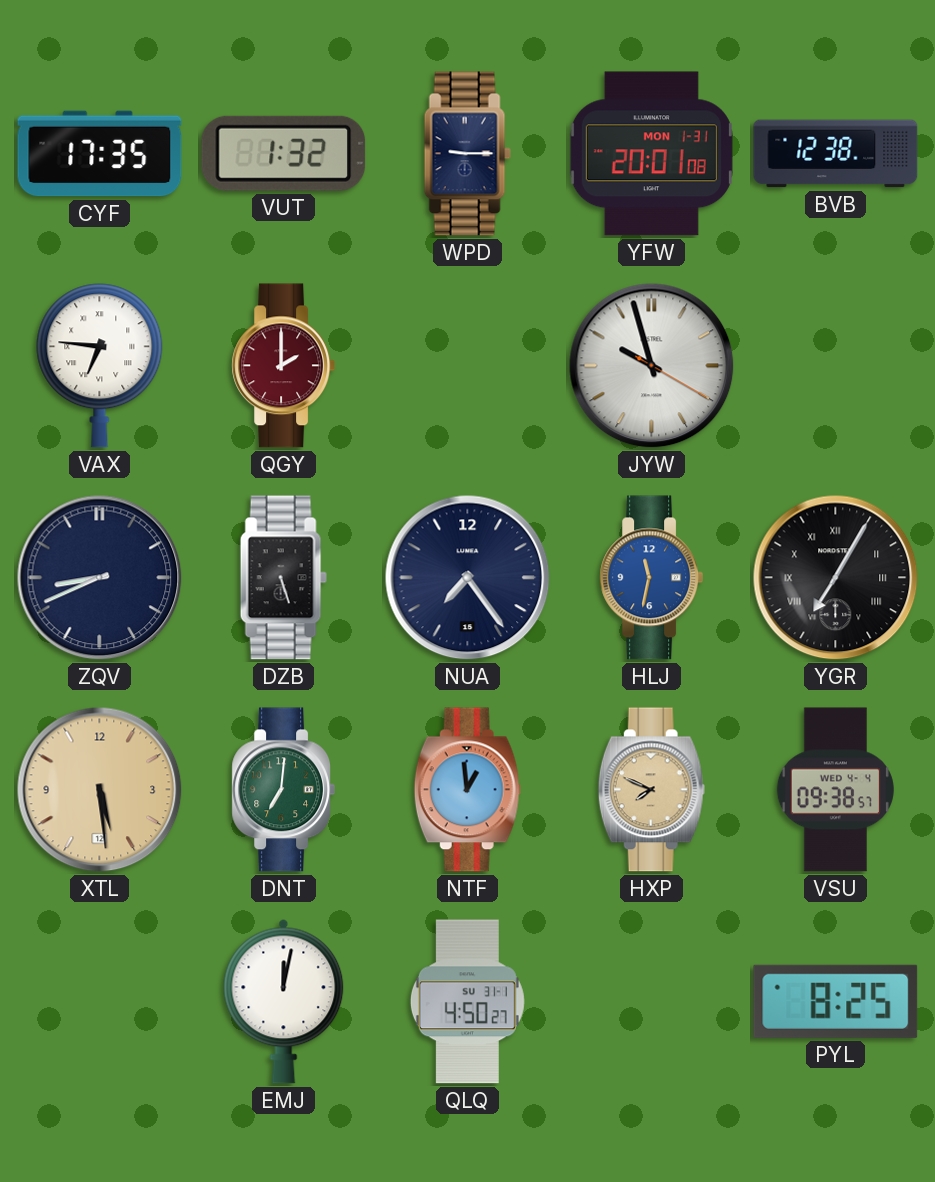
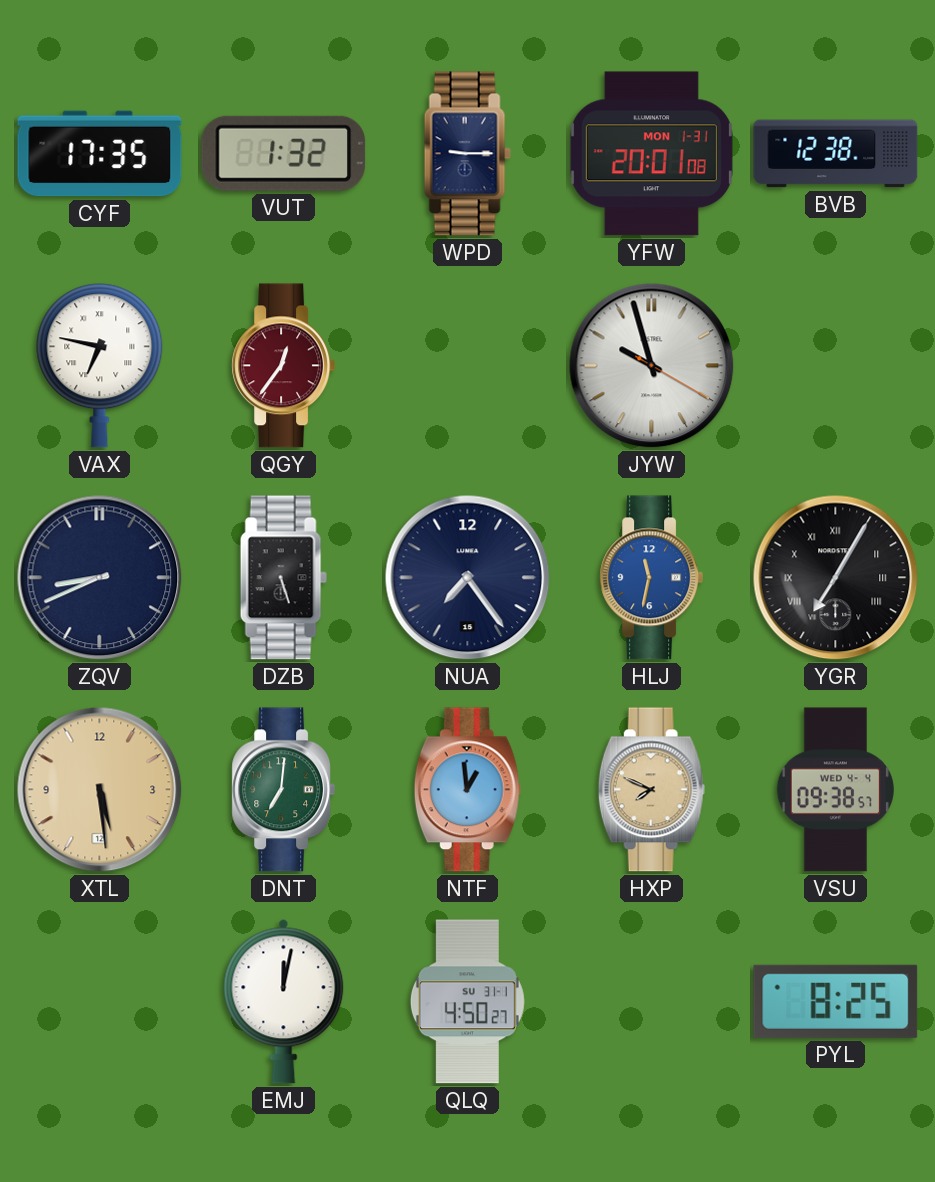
VAX: 6:46 -> 6:47 (100, 366)
QGY: 2:00 -> 12:36 (283, 366)
